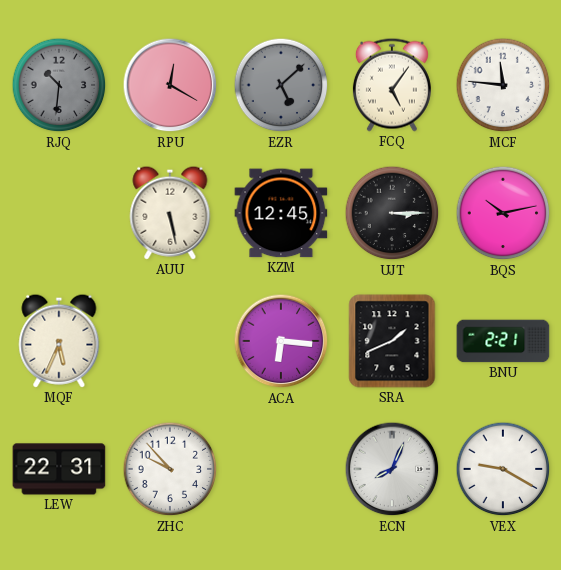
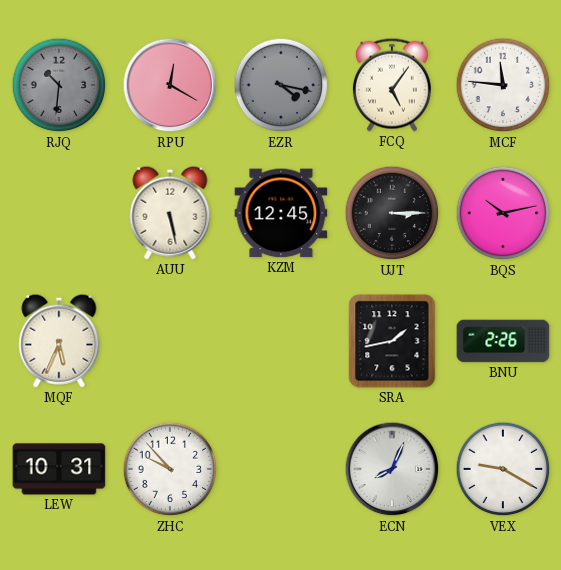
EZR: 5:08 -> 4:17 (281, 85)
ACA: 6:16 -> none (281, 341)
SRA: 1:41 -> 1:43 (392, 341)
BNU: 2:21 -> 2:26 (503, 341)
LEW: 22:31 -> 10:31 (59, 469)
